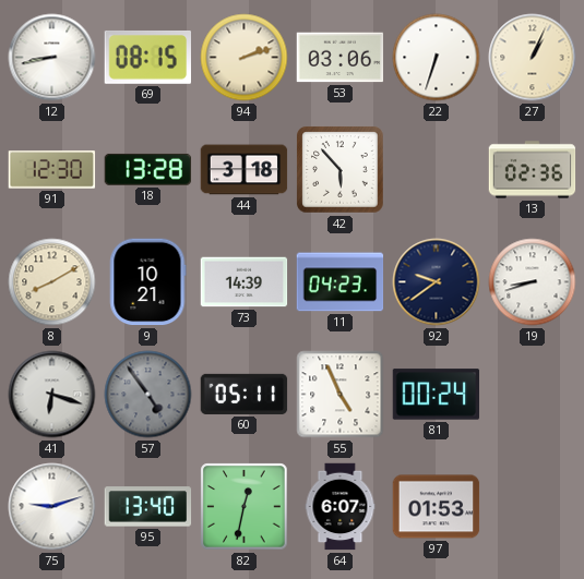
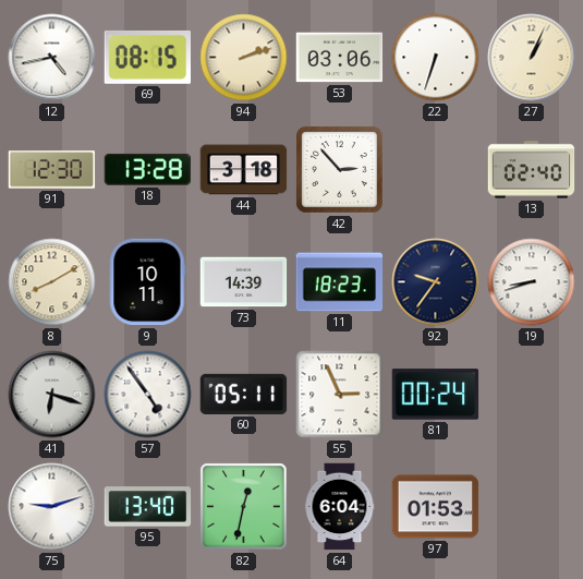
12: 8:43 -> 4:43 (52, 58)
42: 5:53 -> 2:53 (340, 170)
13: 02:36 -> 02:40 (532, 170)
9: 10:21 -> 10:11 (147, 282)
11: 04:23 -> 18:23 (340, 282)
92: 9:39 -> 9:36 (436, 282)
57 dial: grey -> white (148, 395)
55: 4:56 -> 2:56 (340, 395)
64: 6:07 -> 6:04 (340, 507)
